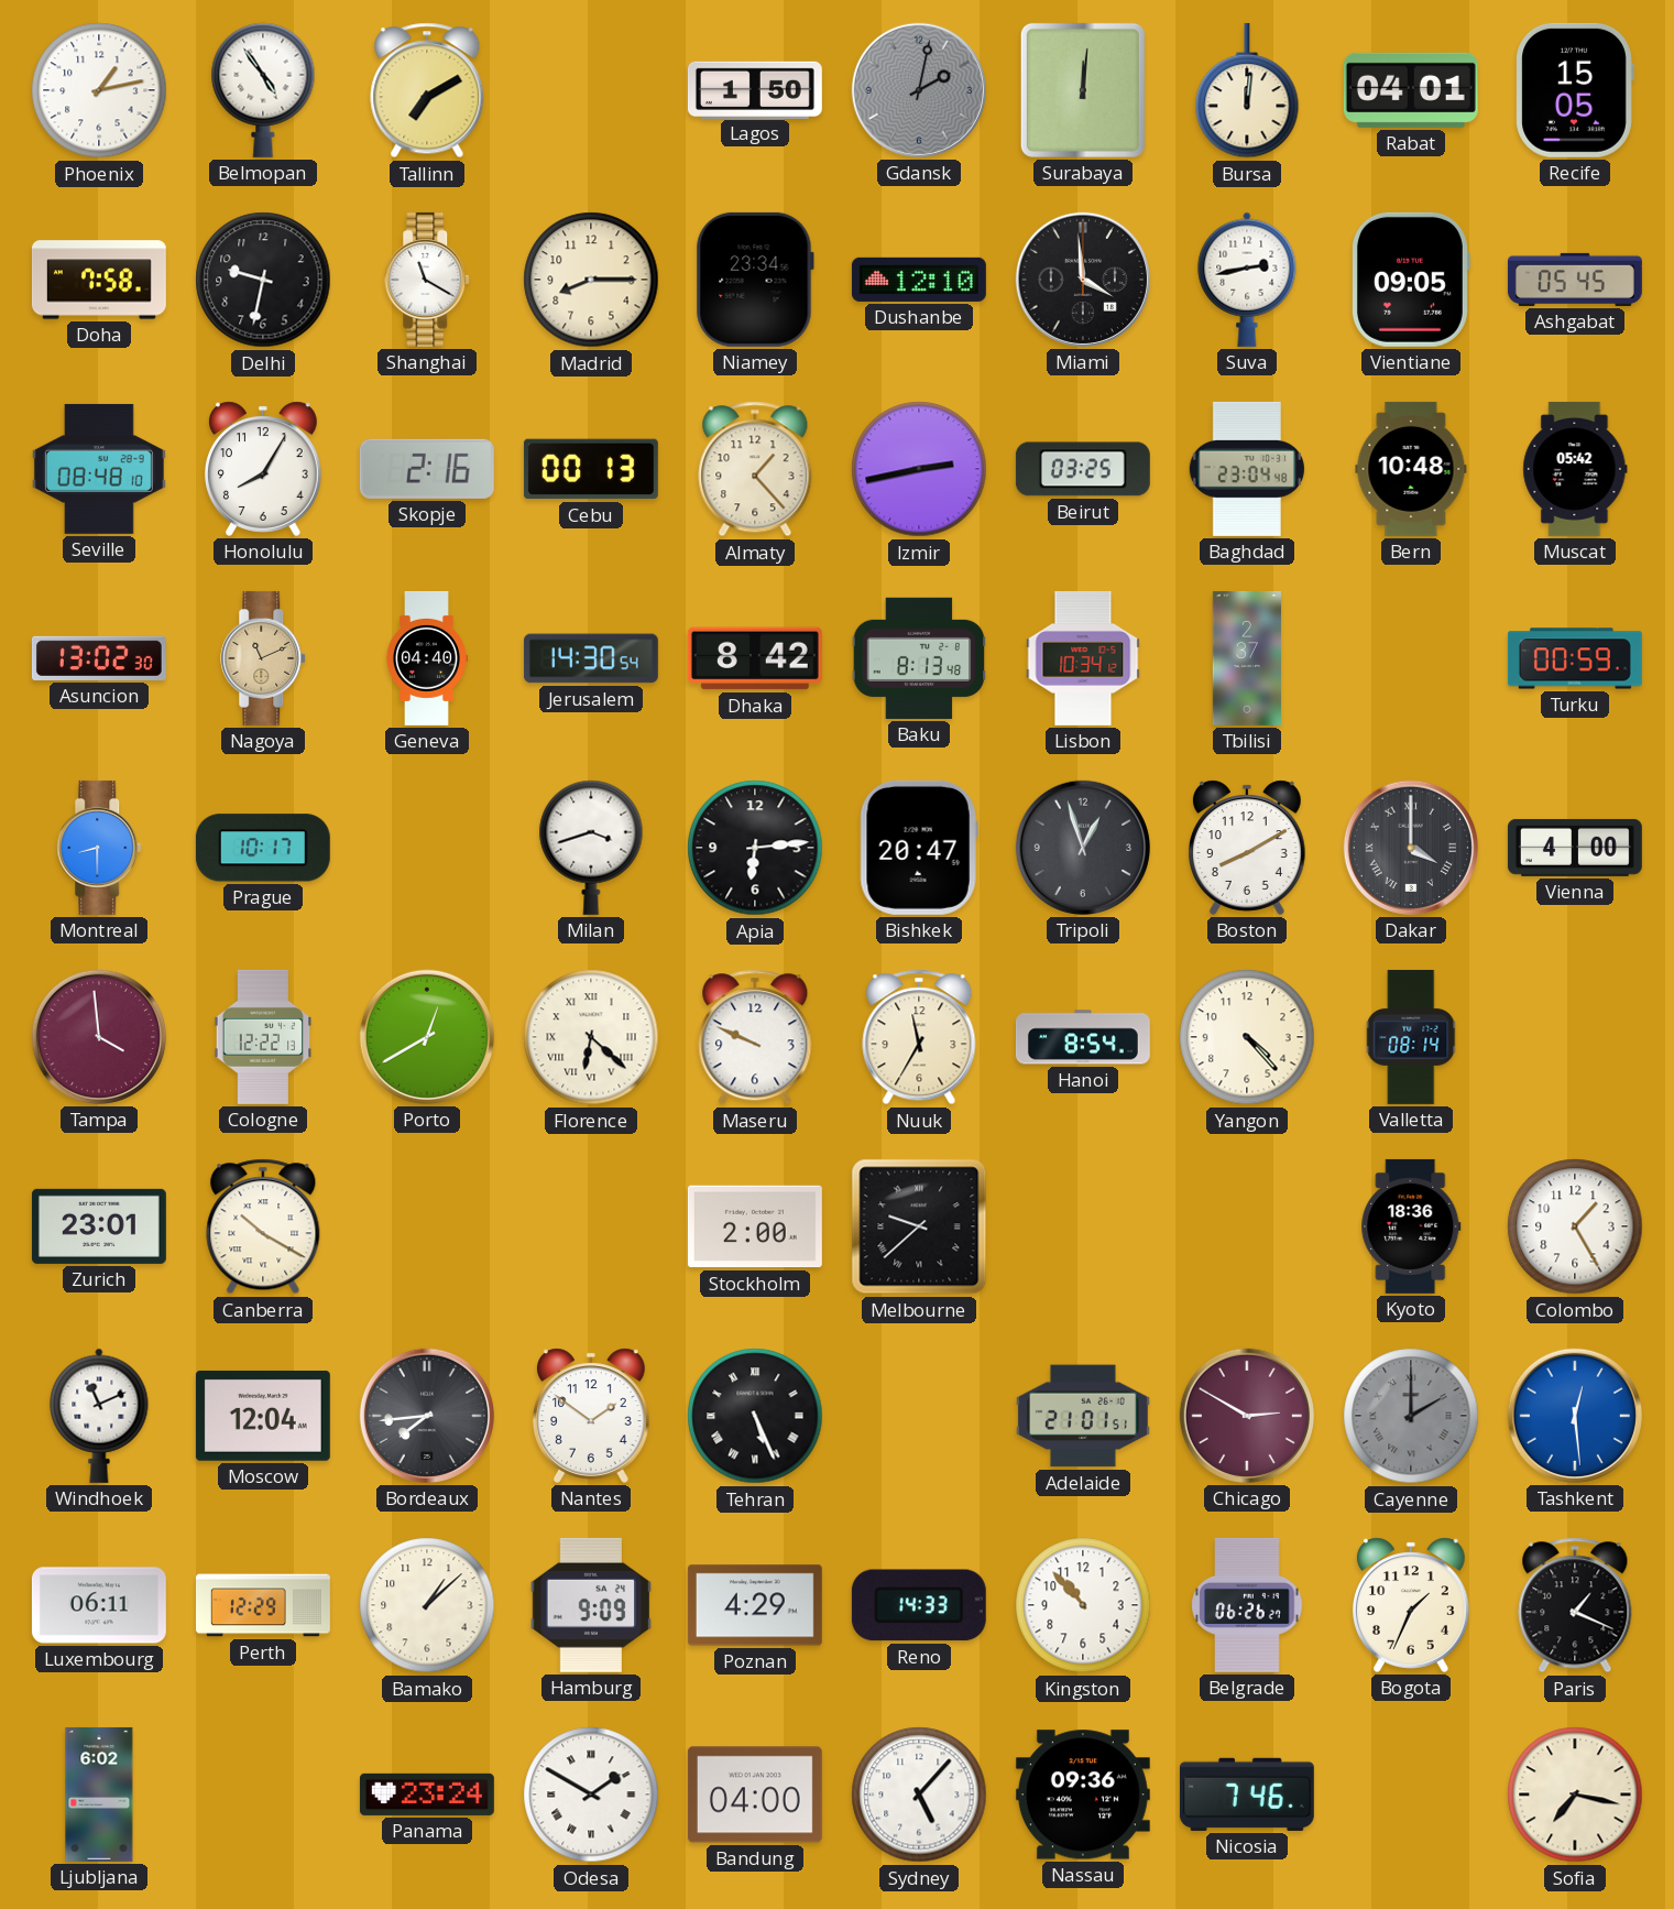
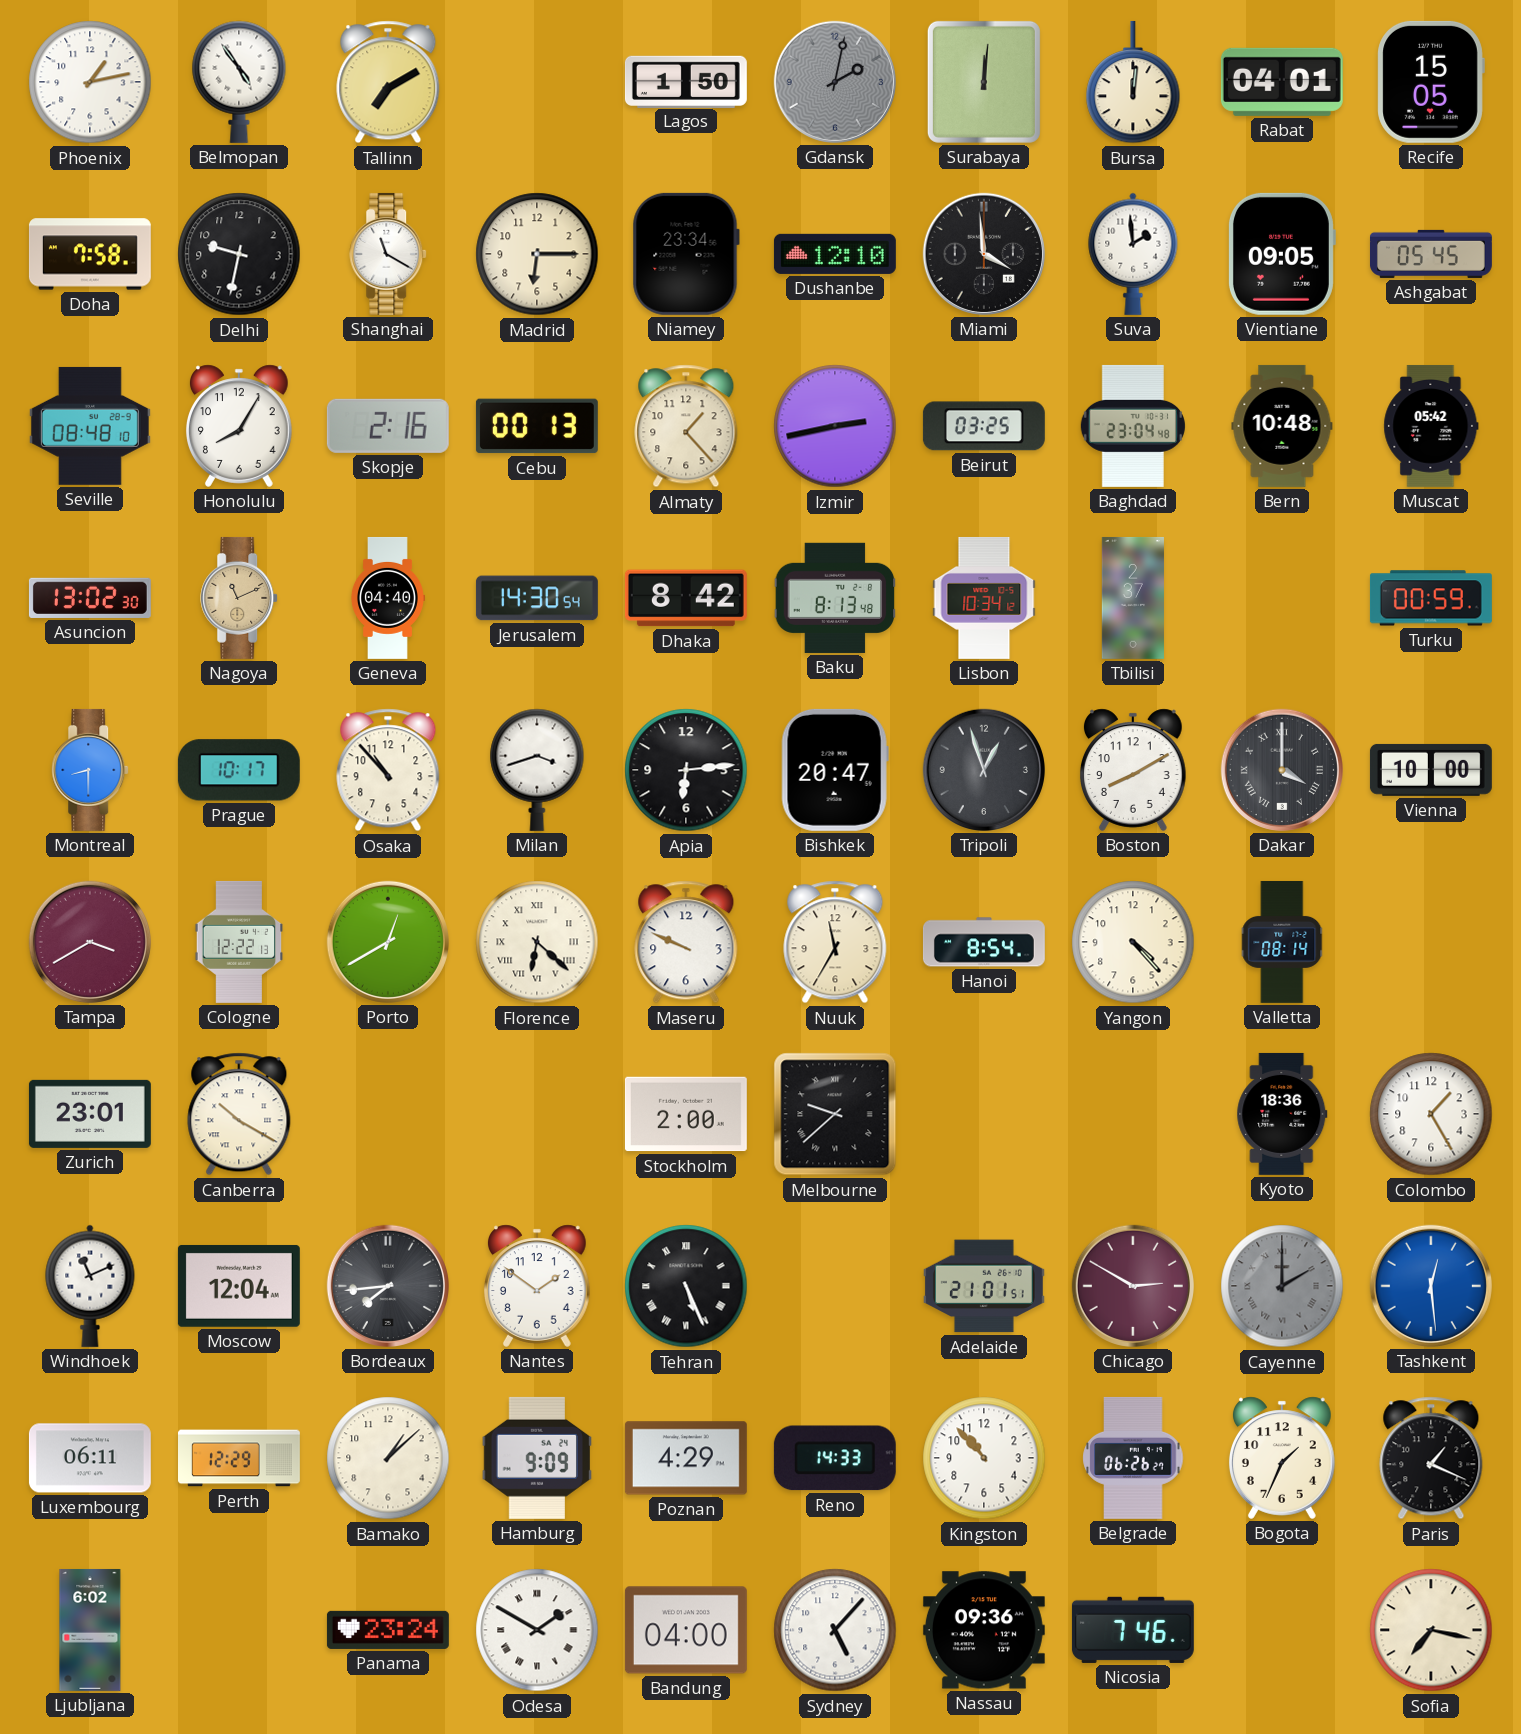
Madrid: 8:15 -> 6:15 (537, 254)
Suva: 2:43 -> 1:59 (1133, 254)
Osaka: none -> 10:53 (388, 770)
Vienna: 4:00 -> 10:00 (1431, 770)
Tampa: 3:59 -> 3:40 (90, 942)
